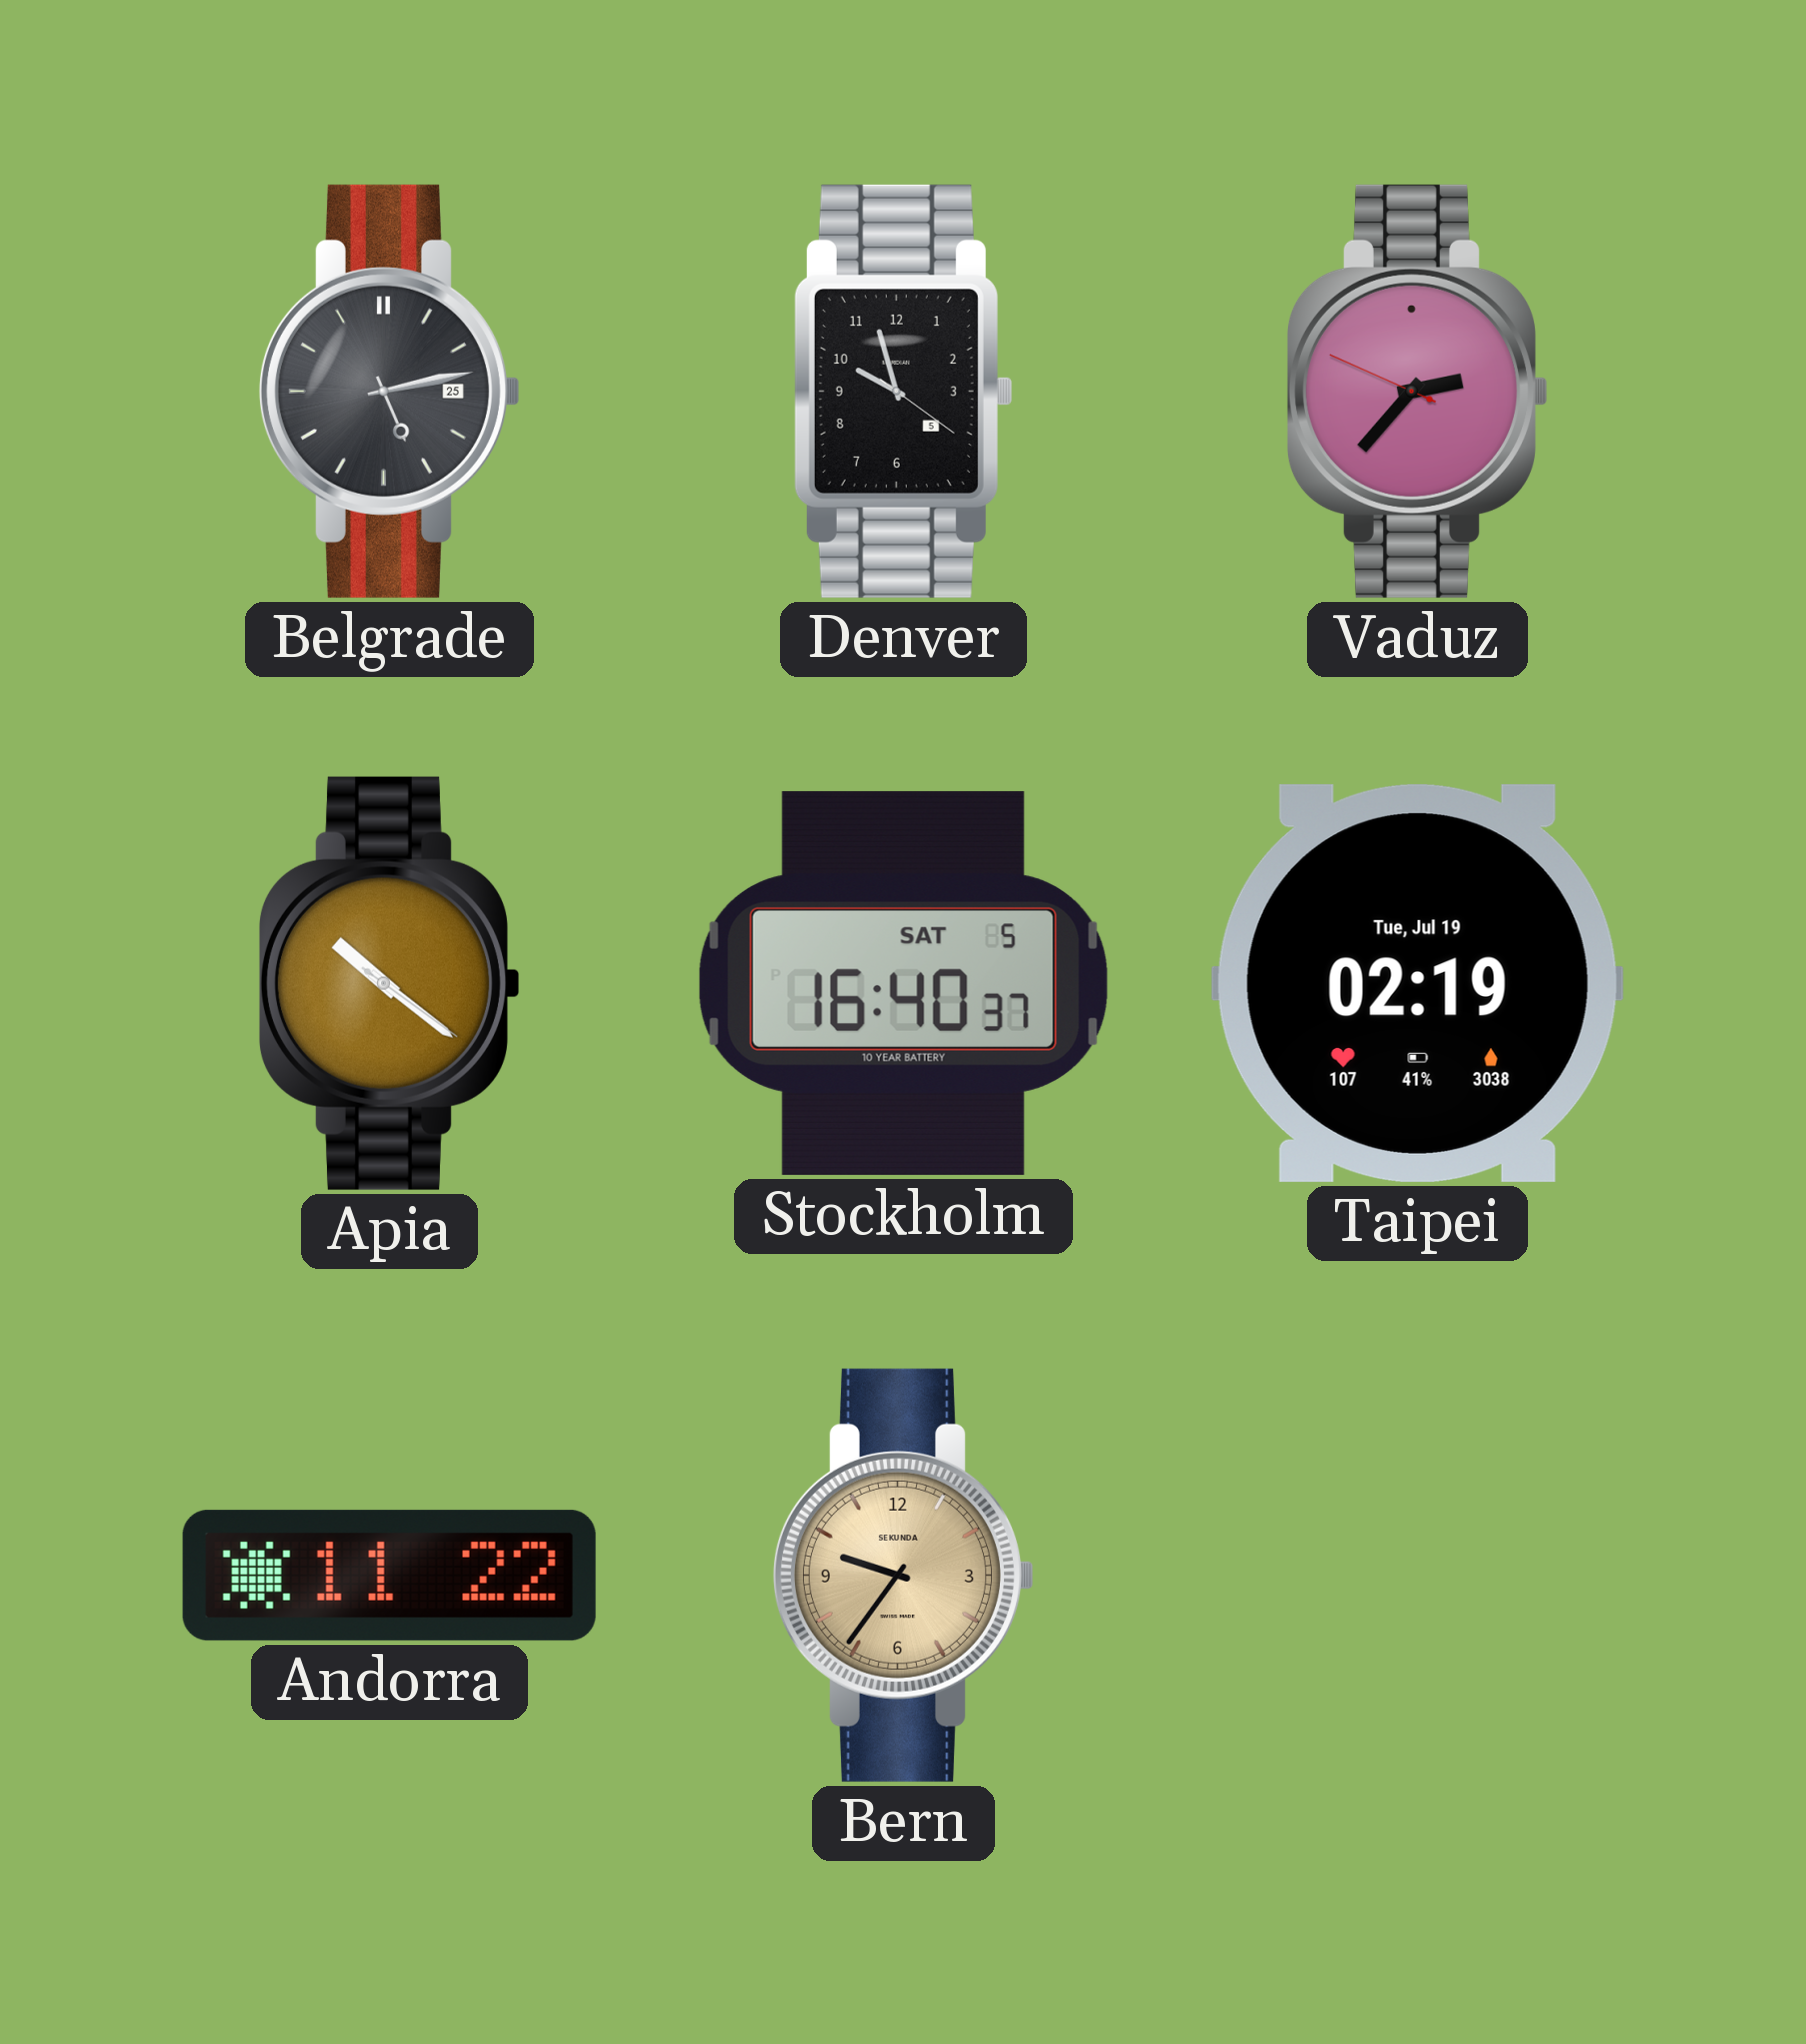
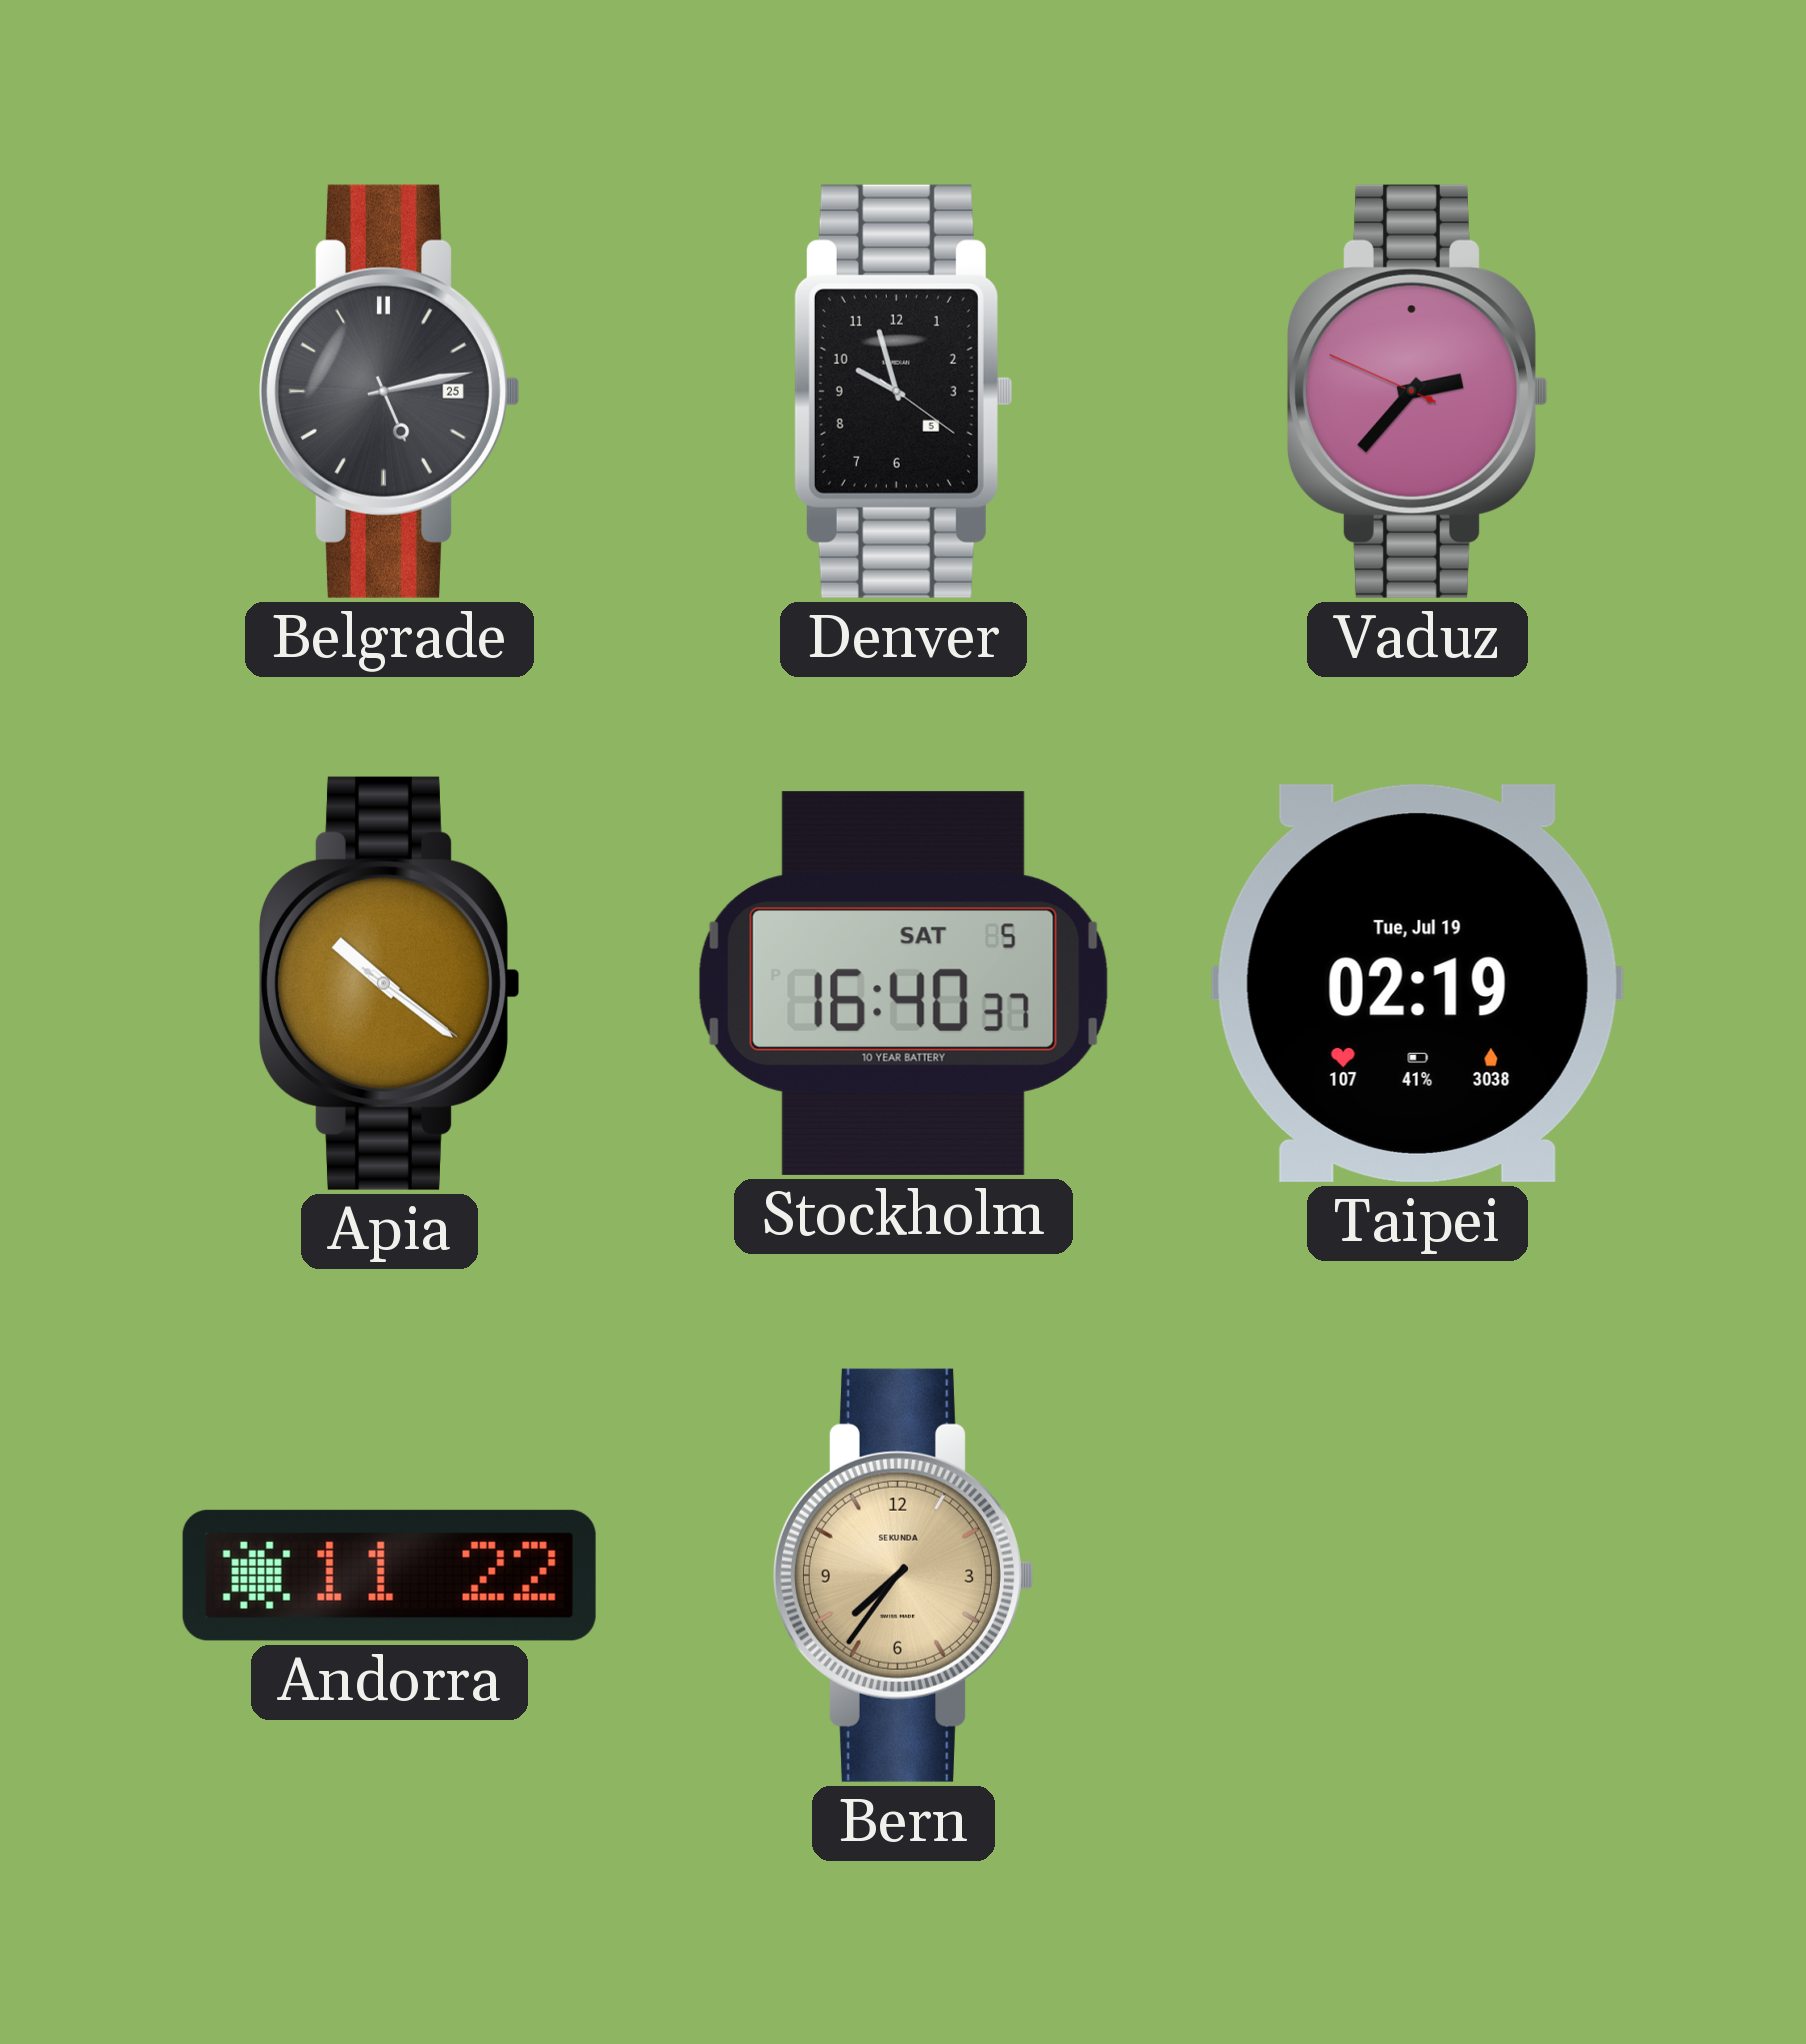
Bern: 9:36 -> 7:36 (903, 1575)
